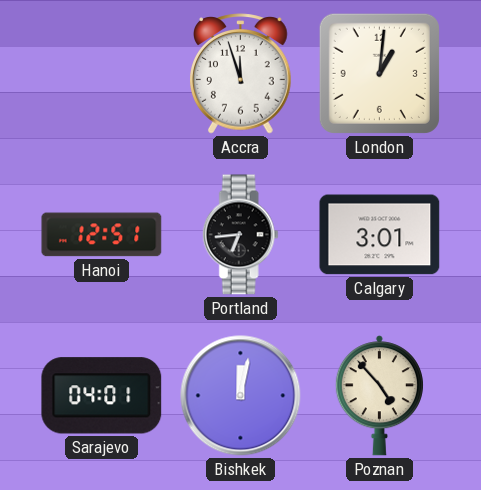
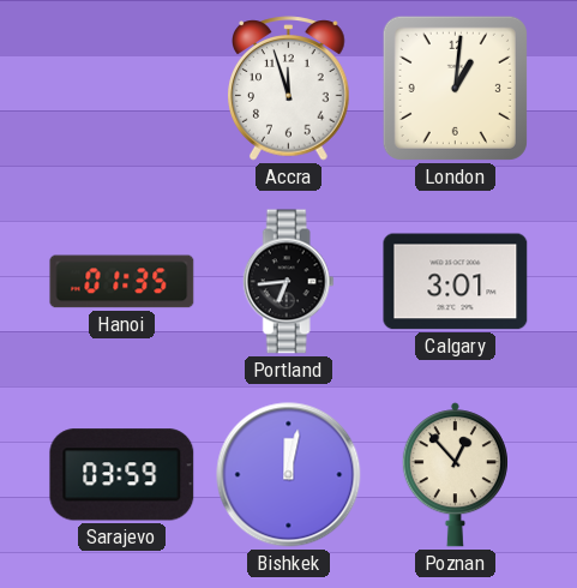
Hanoi: 12:51 -> 01:35 (122, 282)
Sarajevo: 04:01 -> 03:59 (122, 475)
Poznan: 4:53 -> 12:53 (455, 475)
